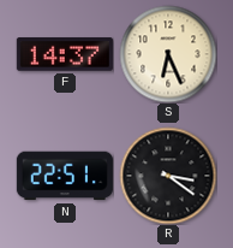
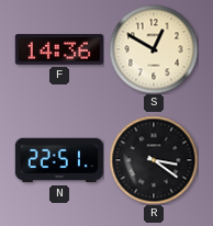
F: 14:37 -> 14:36 (59, 49)
S: 6:26 -> 12:50 (154, 49)
